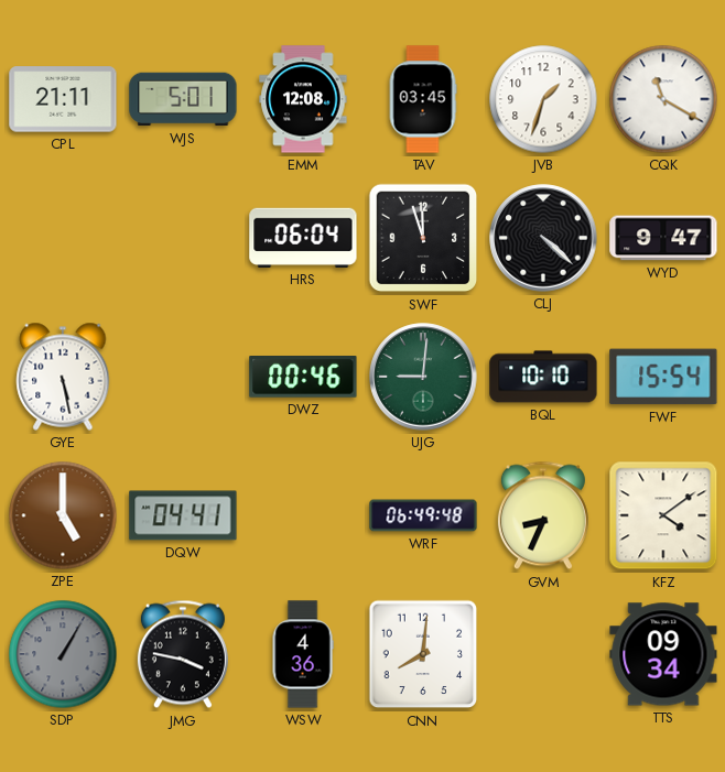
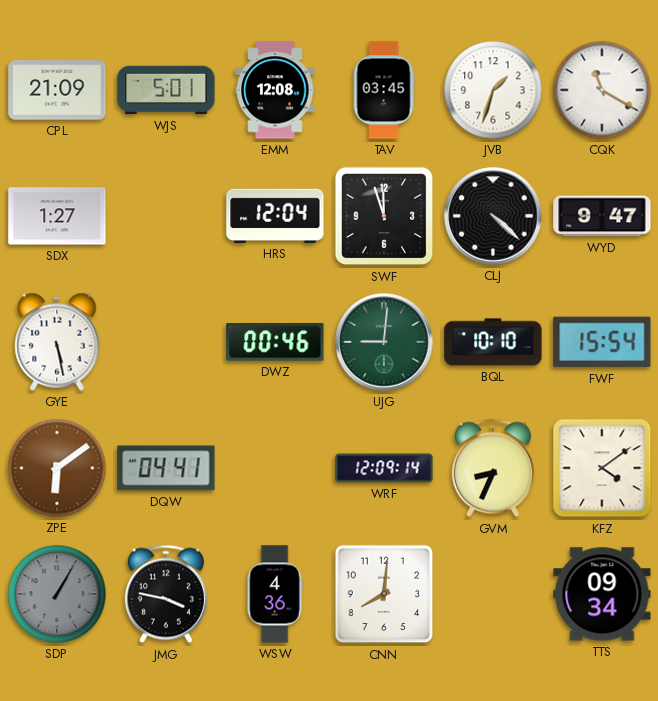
CPL: 21:11 -> 21:09 (57, 90)
SDX: none -> 1:27 (57, 216)
HRS: 06:04 -> 12:04 (275, 216)
ZPE: 5:00 -> 6:09 (57, 468)
WRF: 06:49 -> 12:09 (384, 468)
